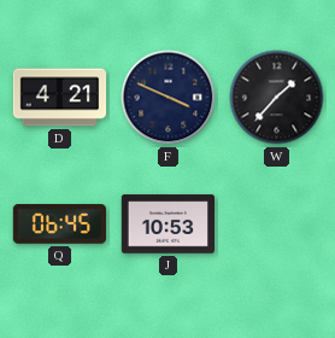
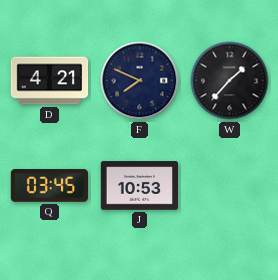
F: 3:49 -> 7:49 (140, 81)
Q: 06:45 -> 03:45 (49, 186)
